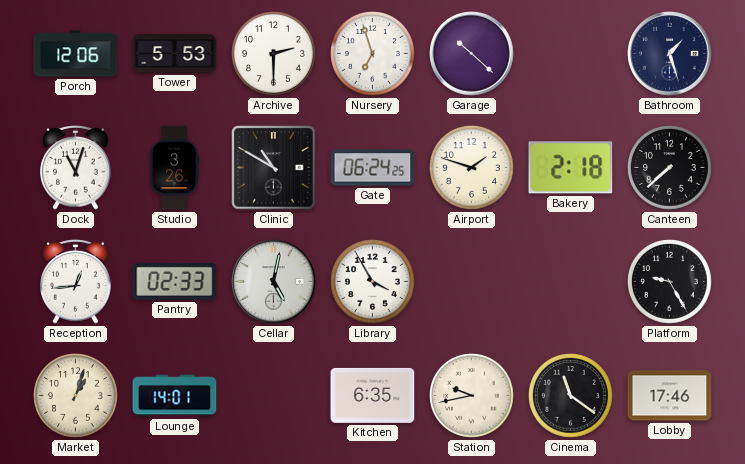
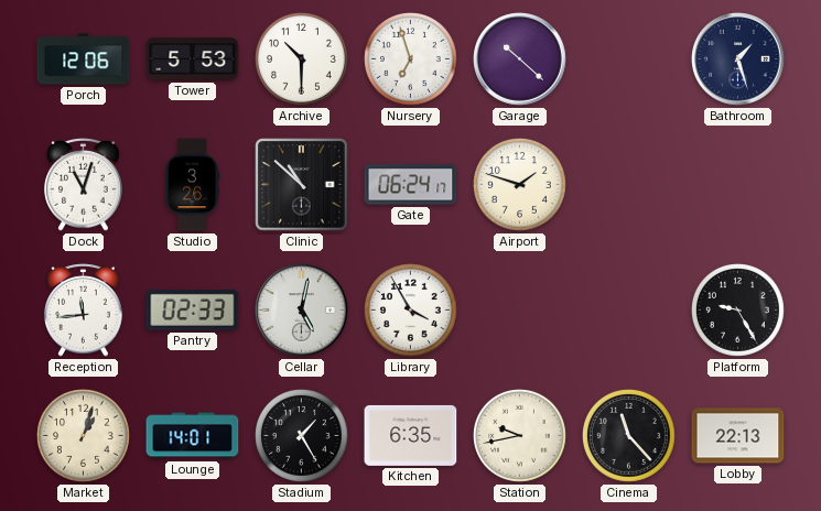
Archive: 2:30 -> 10:30 (302, 59)
Clinic: 10:50 -> 10:52 (302, 185)
Gate: 06:24:25 -> 06:24:17 (411, 185)
Bakery: 2:18 -> none (571, 168)
Canteen: 7:38 -> none (670, 168)
Reception: 12:44 -> 11:44 (84, 311)
Stadium: none -> 1:25 (302, 436)
Cinema: 11:21 -> 11:23 (629, 436)
Lobby: 17:46 -> 22:13 (738, 436)
